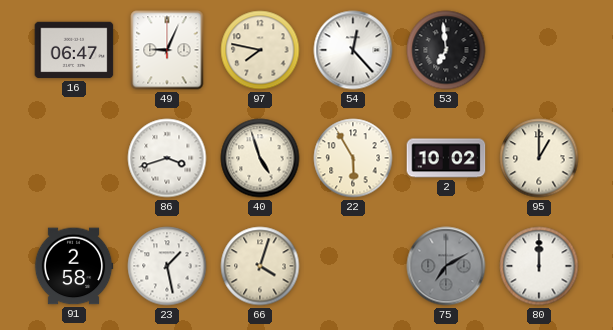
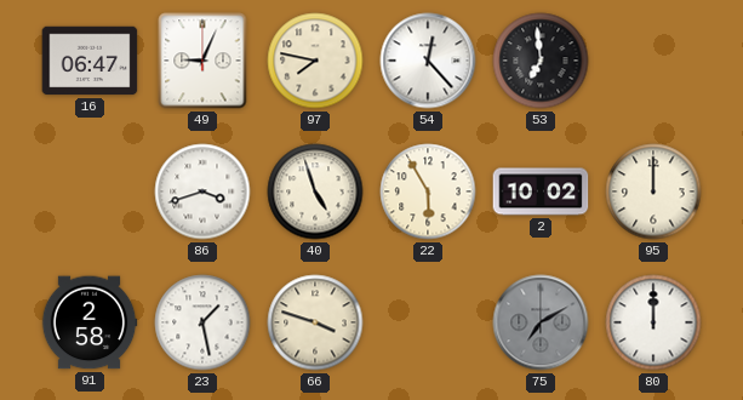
95: 1:00 -> 12:00 (653, 192)
66: 4:03 -> 3:48 (315, 322)
